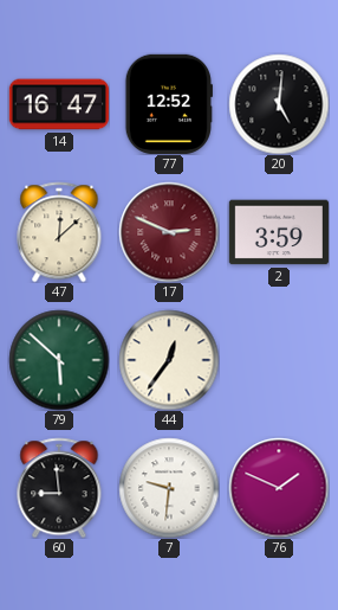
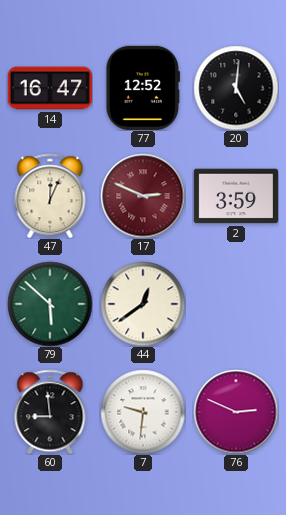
47: 12:08 -> 12:04 (50, 196)
44: 12:36 -> 12:39 (143, 304)
76: 1:49 -> 2:49 (236, 412)
